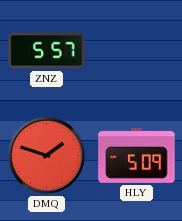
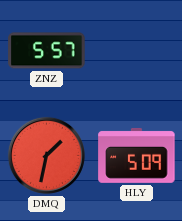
DMQ: 1:48 -> 1:32 (46, 155)
